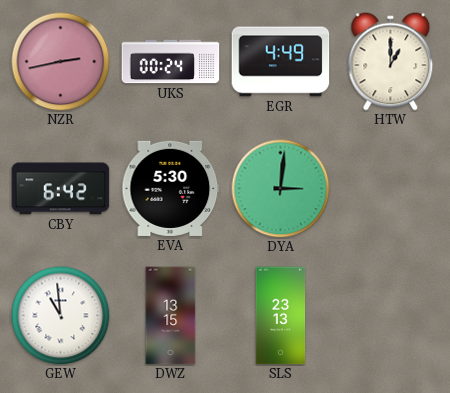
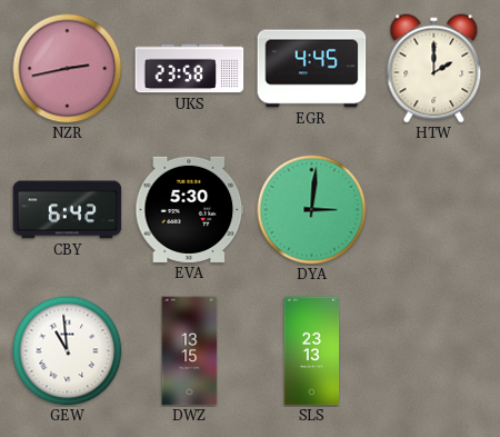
UKS: 00:24 -> 23:58 (190, 69)
EGR: 4:49 -> 4:45 (312, 69)
HTW: 1:00 -> 2:00 (434, 69)
